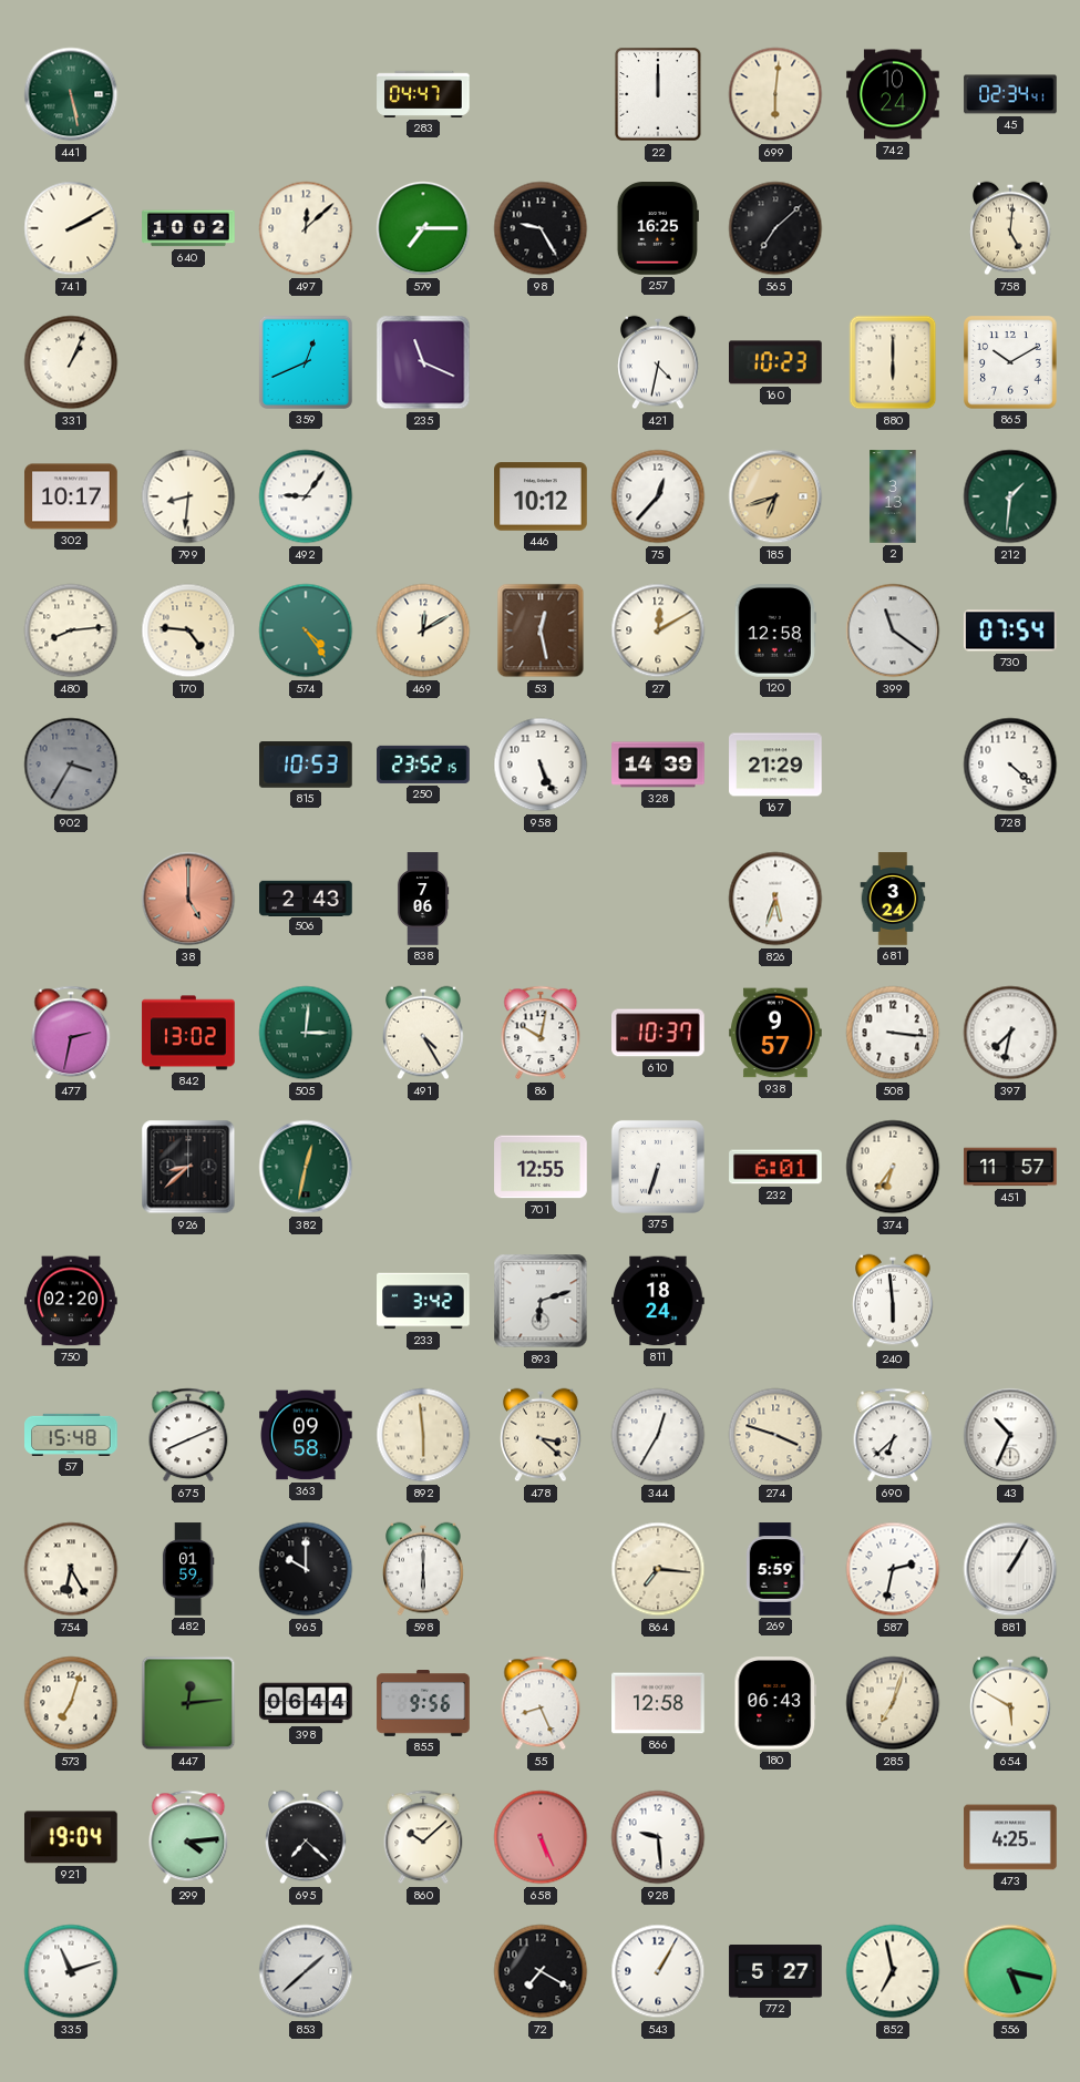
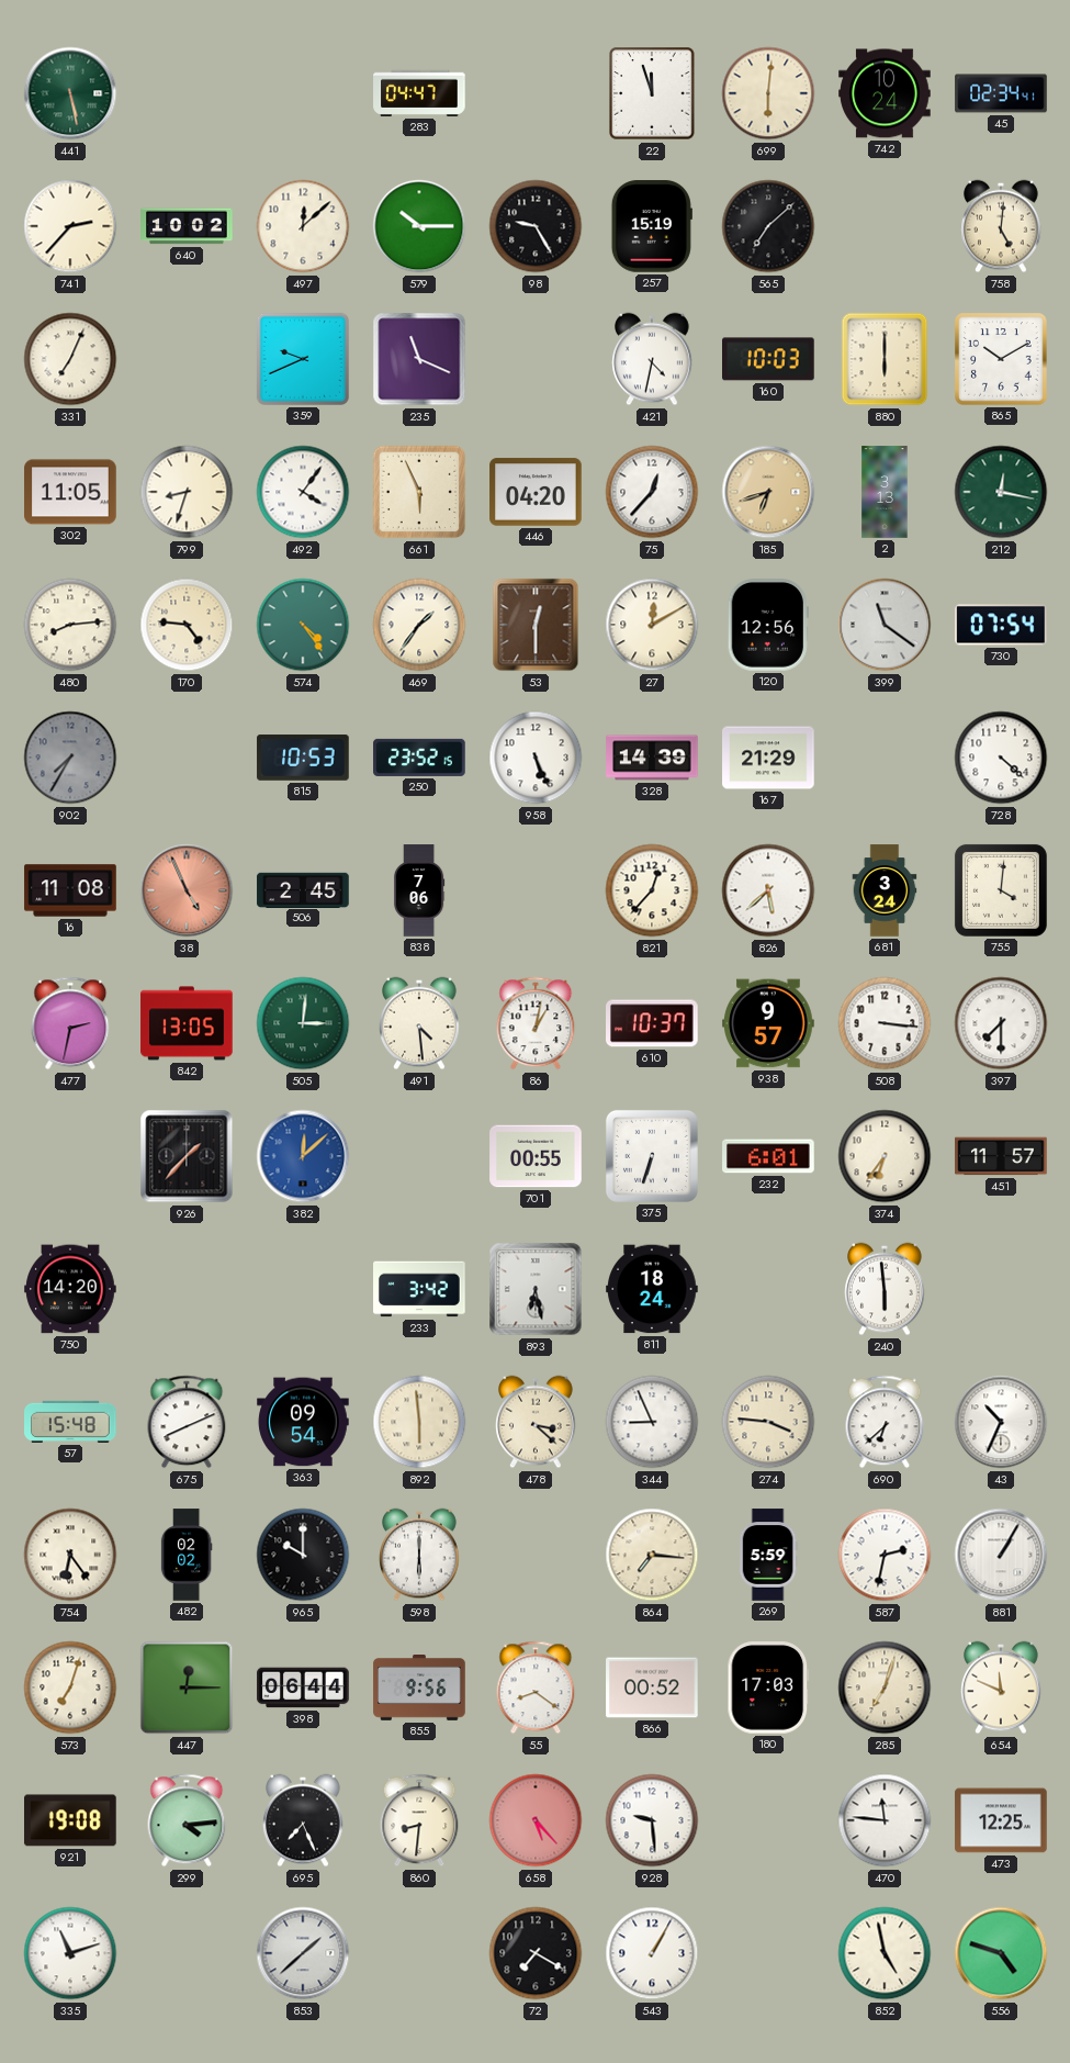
22: 12:00 -> 11:57 (652, 93)
741: 2:10 -> 2:37 (70, 226)
579: 7:15 -> 10:15 (419, 226)
257: 16:25 -> 15:19 (652, 226)
331: 1:04 -> 7:04 (70, 359)
359: 12:41 -> 9:41 (303, 359)
160: 10:23 -> 10:03 (769, 359)
302: 10:17 -> 11:05 (70, 492)
799: 8:31 -> 8:33 (187, 492)
492: 9:06 -> 4:06 (303, 492)
661: none -> 5:56 (419, 492)
446: 10:12 -> 04:20 (536, 492)
212: 1:31 -> 12:17 (1001, 492)
469: 12:10 -> 1:36 (419, 625)
53: 12:28 -> 12:30 (536, 625)
120: 12:58 -> 12:56 (768, 625)
902: 3:35 -> 7:35 (70, 758)
16: none -> 11:08 (70, 890)
38: 5:00 -> 4:56 (187, 890)
506: 2:43 -> 2:45 (303, 889)
821: none -> 12:37 (652, 890)
826: 5:33 -> 5:38 (768, 890)
755: none -> 4:01 (1001, 890)
842: 13:02 -> 13:05 (187, 1023)
491: 4:25 -> 4:29 (419, 1023)
86: 10:02 -> 1:02 (536, 1023)
397: 7:32 -> 7:30 (1001, 1023)
926: 8:38 -> 1:37 (187, 1156)
382: 12:32 -> 12:08 (303, 1156)
382 dial: green -> blue (303, 1156)
701: 12:55 -> 00:55 (536, 1156)
750: 02:20 -> 14:20 (70, 1289)
893: 6:12 -> 6:28 (536, 1289)
363: 09:58 -> 09:54 (303, 1422)
344: 12:35 -> 8:56 (652, 1422)
274: 3:48 -> 3:46 (768, 1422)
754: 6:25 -> 6:24 (70, 1555)
482: 01:59 -> 02:02 (187, 1555)
447: 12:14 -> 12:15 (187, 1688)
55: 8:26 -> 8:21 (536, 1688)
866: 12:58 -> 00:52 (652, 1688)
180: 06:43 -> 17:03 (768, 1688)
654: 5:50 -> 11:49 (1001, 1688)
921: 19:04 -> 19:08 (71, 1820)
695: 7:22 -> 7:26 (303, 1820)
860: 10:08 -> 8:31 (419, 1820)
658: 5:26 -> 5:23 (536, 1820)
470: none -> 11:46 (885, 1820)
473: 4:25 -> 12:25 (1001, 1820)
772: 5:27 -> none (775, 1972)
852: 6:58 -> 4:58 (885, 1953)
556: 5:17 -> 4:48 (1001, 1953)
